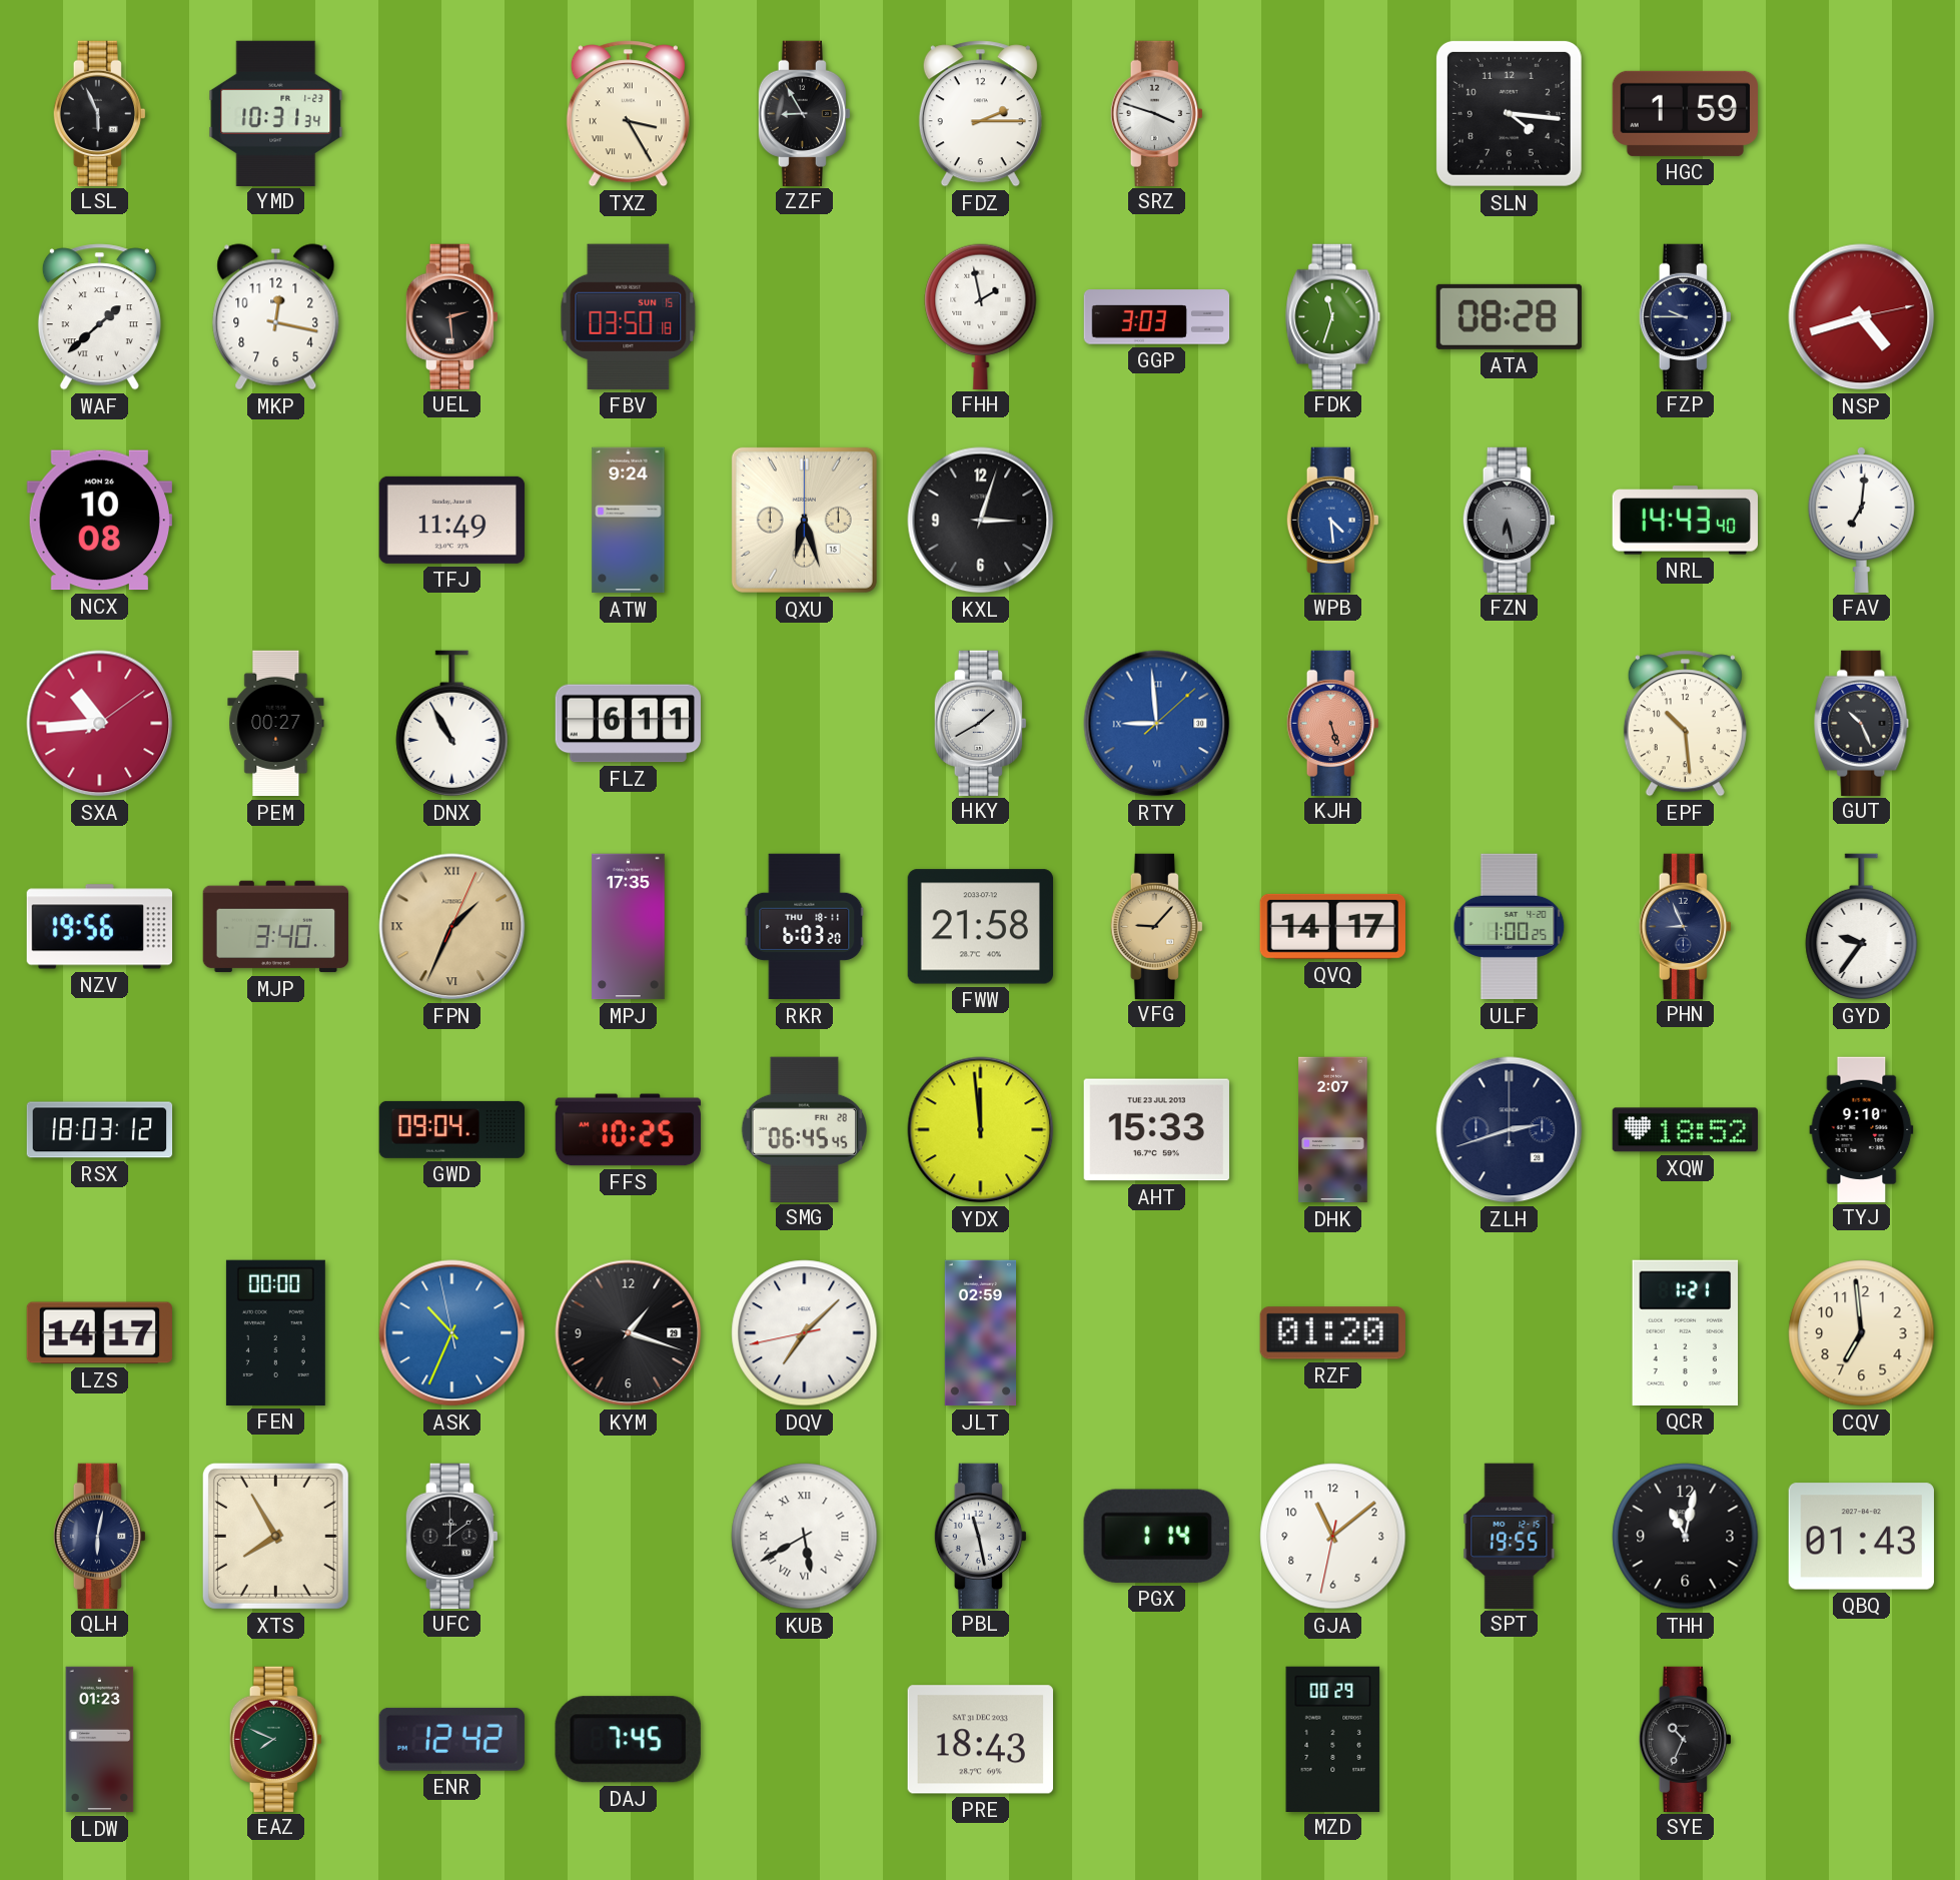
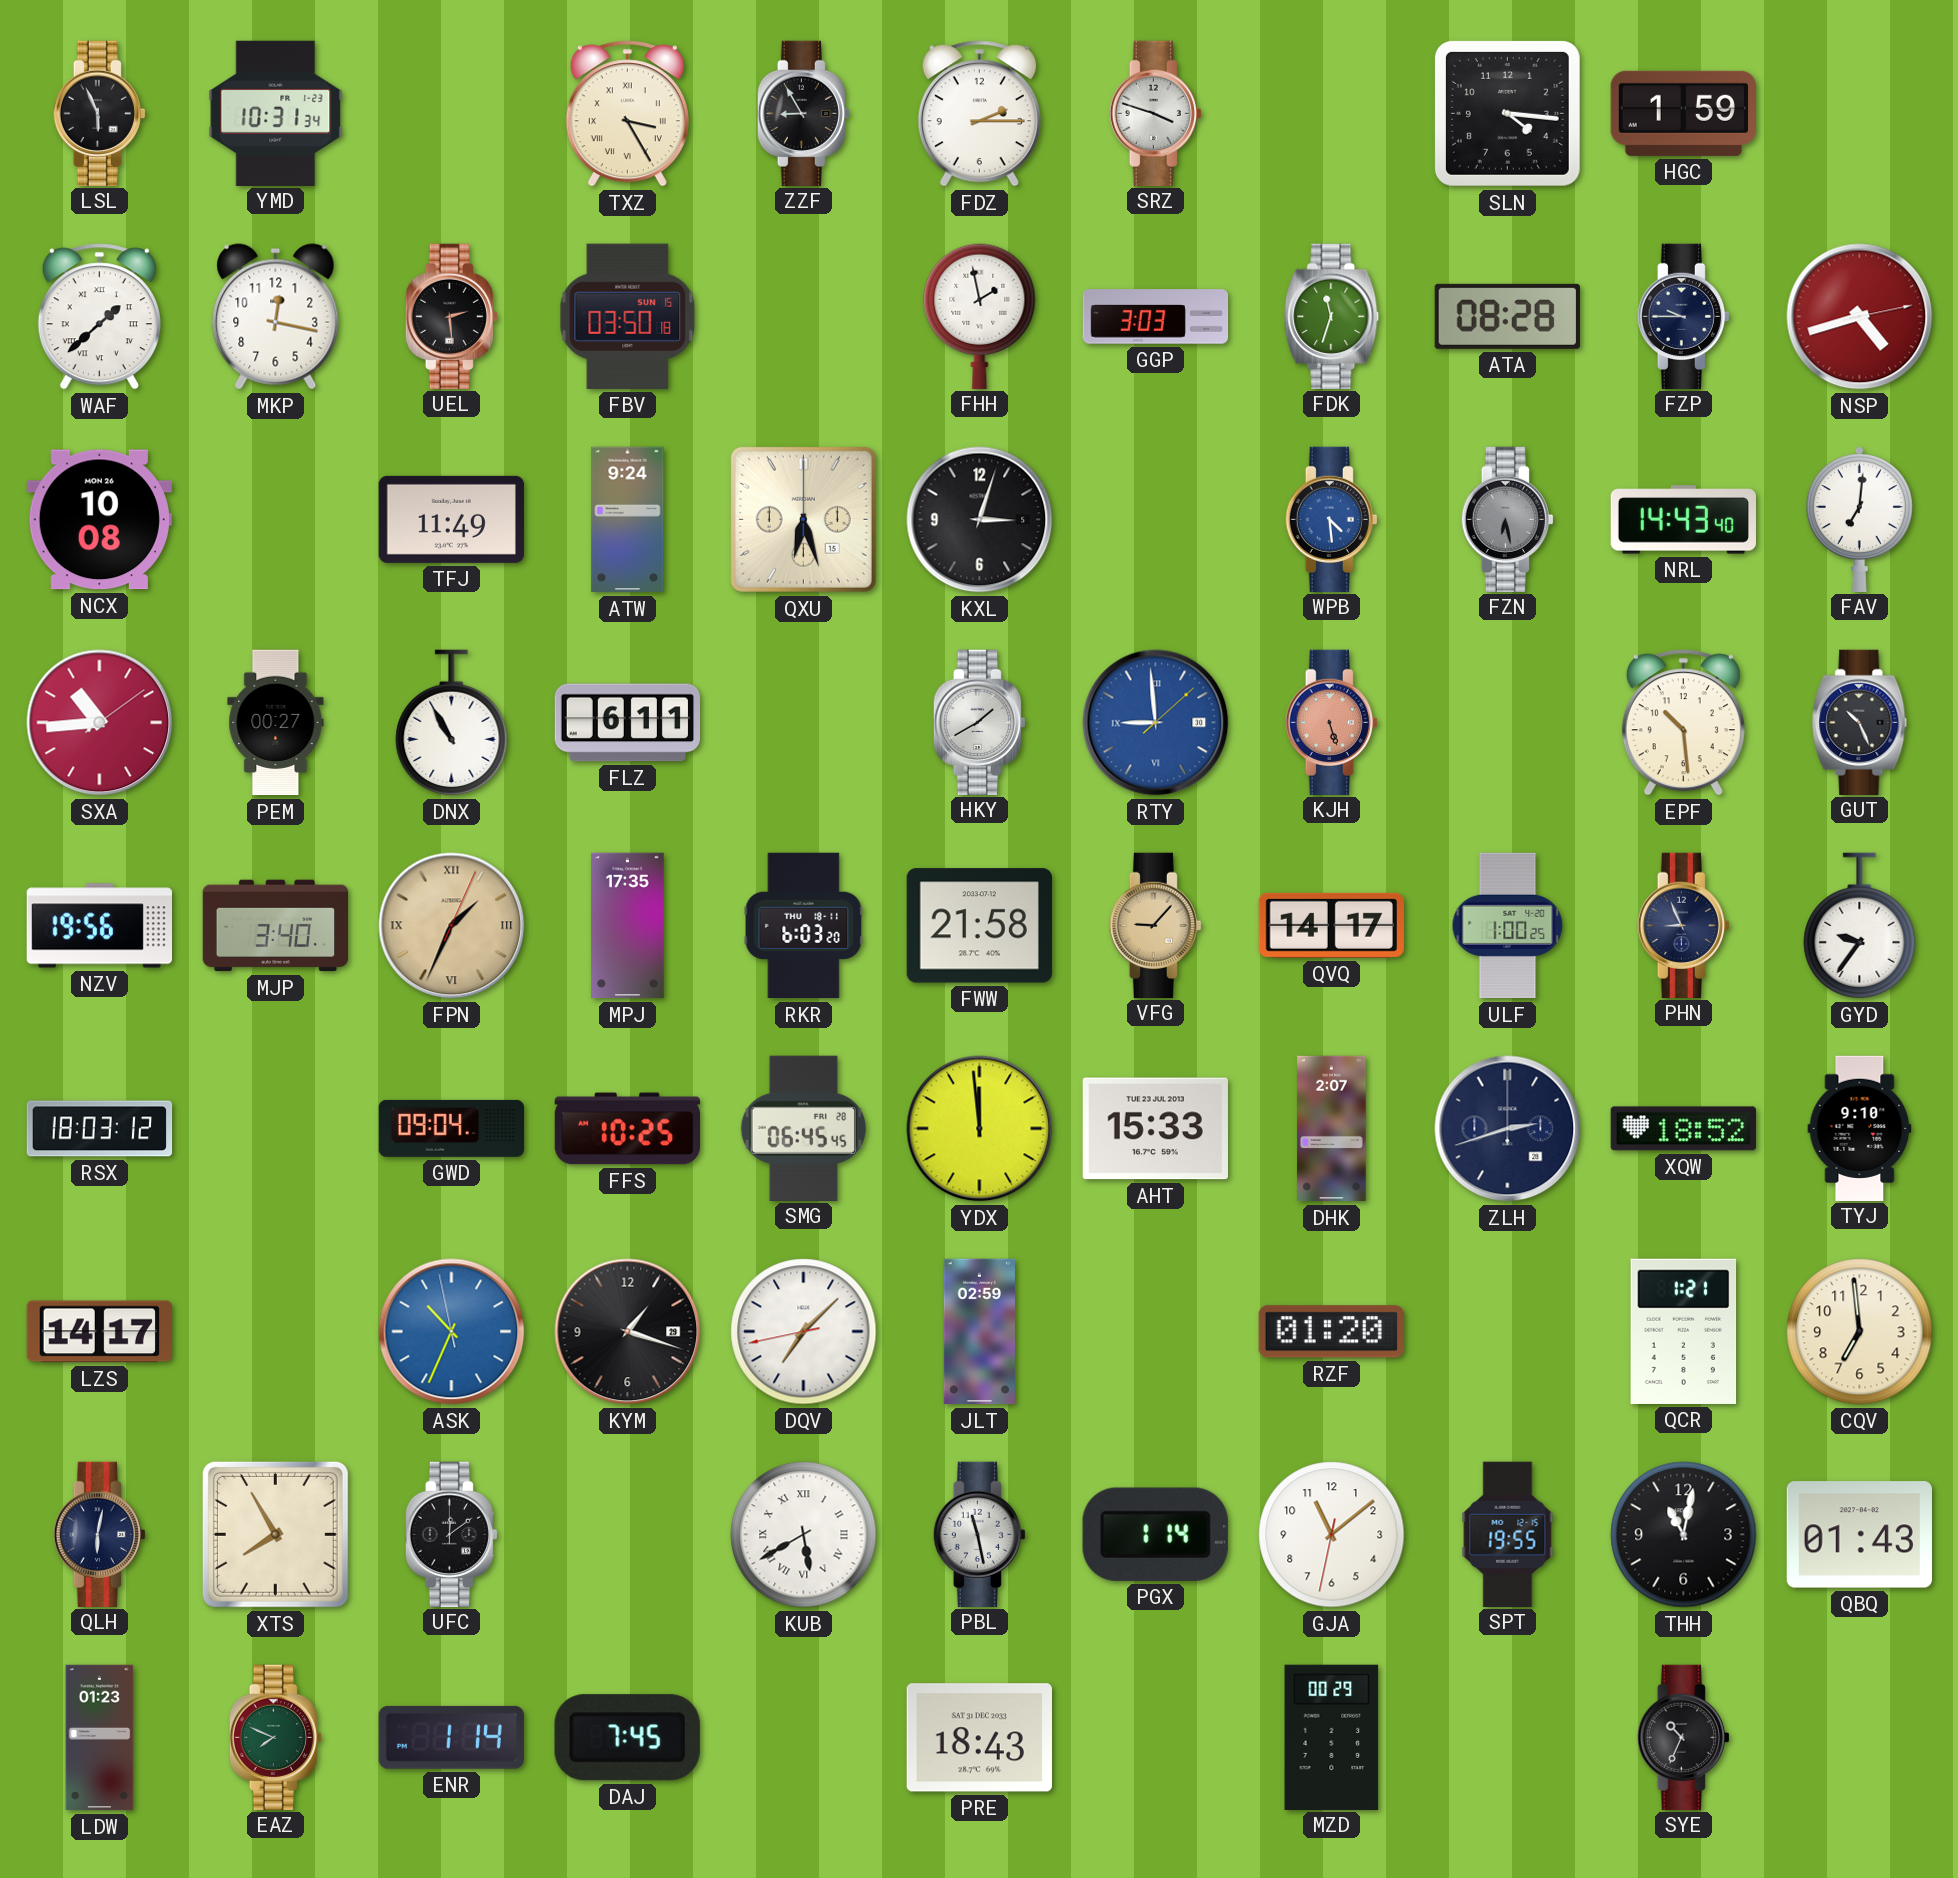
FEN: 00:00 -> none (275, 1332)
ENR: 12:42 -> 1:14 (451, 1737)
